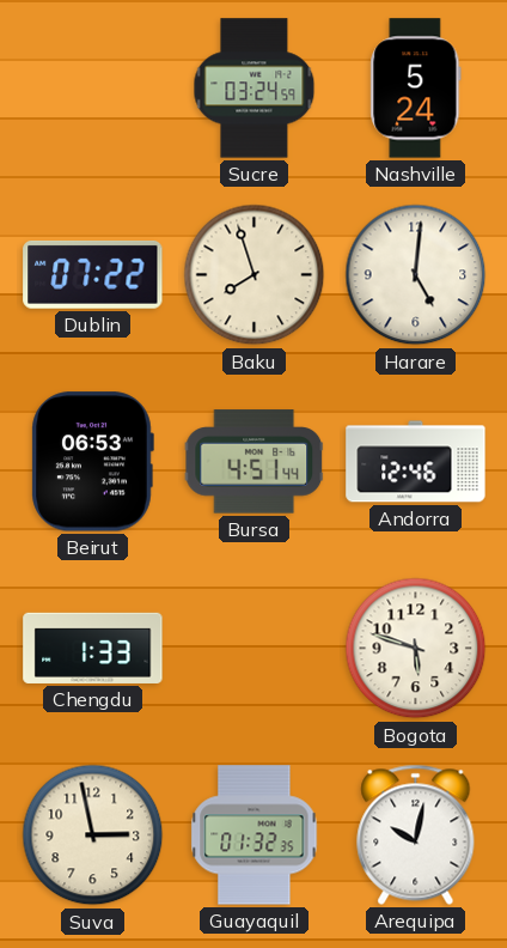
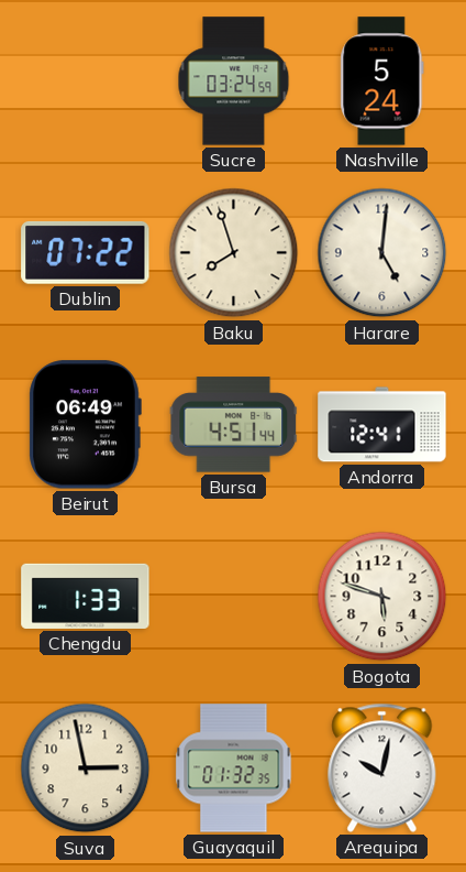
Beirut: 06:53 -> 06:49 (85, 425)
Andorra: 12:46 -> 12:41 (382, 425)
